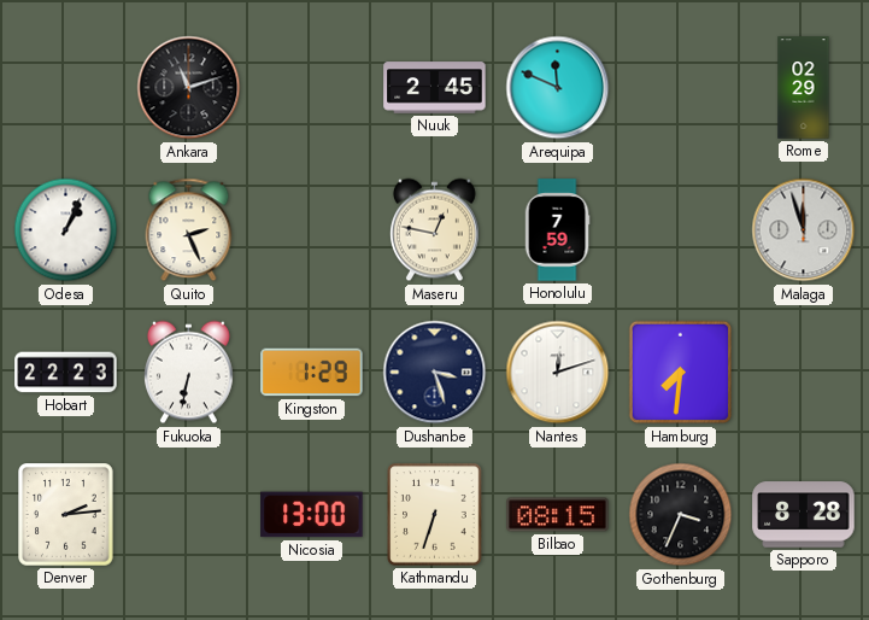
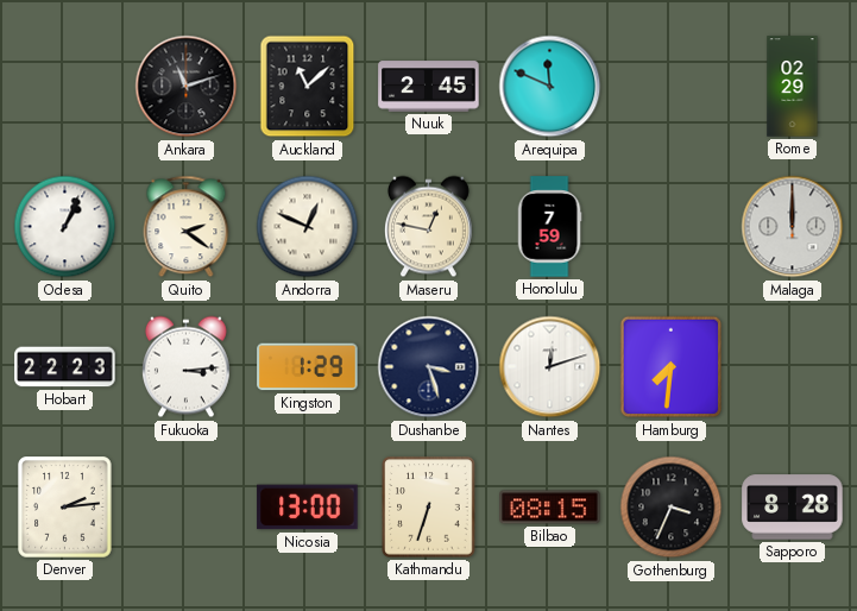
Auckland: none -> 11:08 (308, 87)
Quito: 2:26 -> 2:21 (187, 227)
Andorra: none -> 12:49 (308, 227)
Malaga: 11:57 -> 12:00 (793, 227)
Fukuoka: 6:32 -> 3:14 (185, 367)
